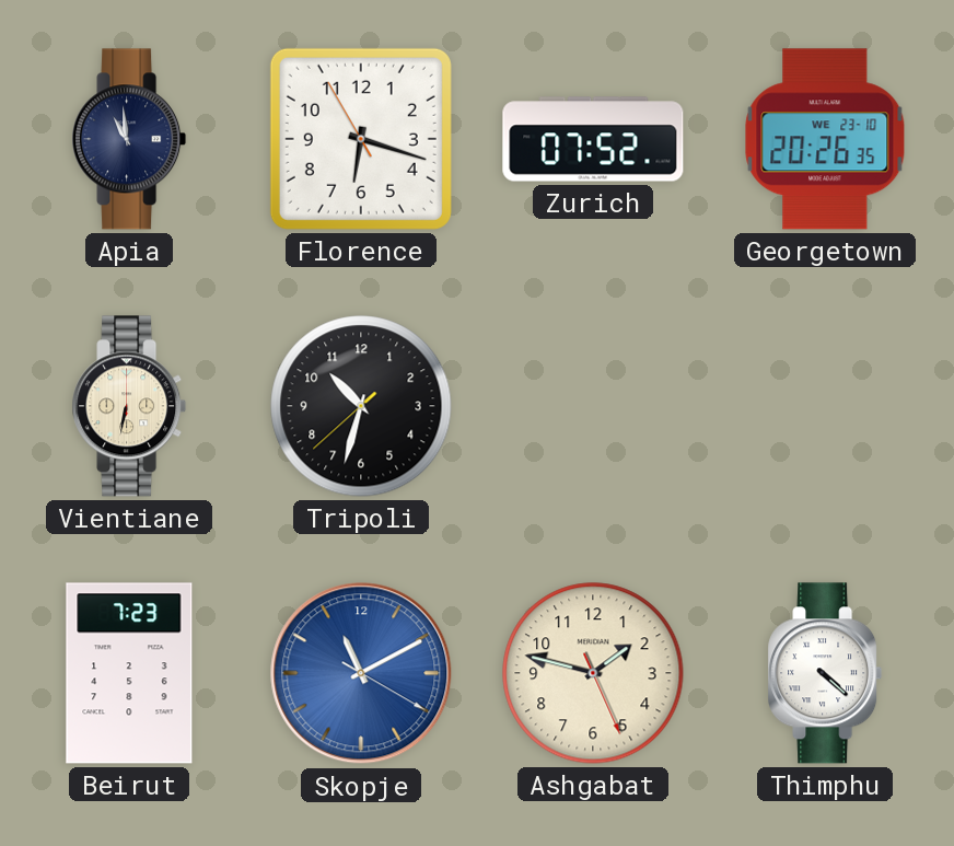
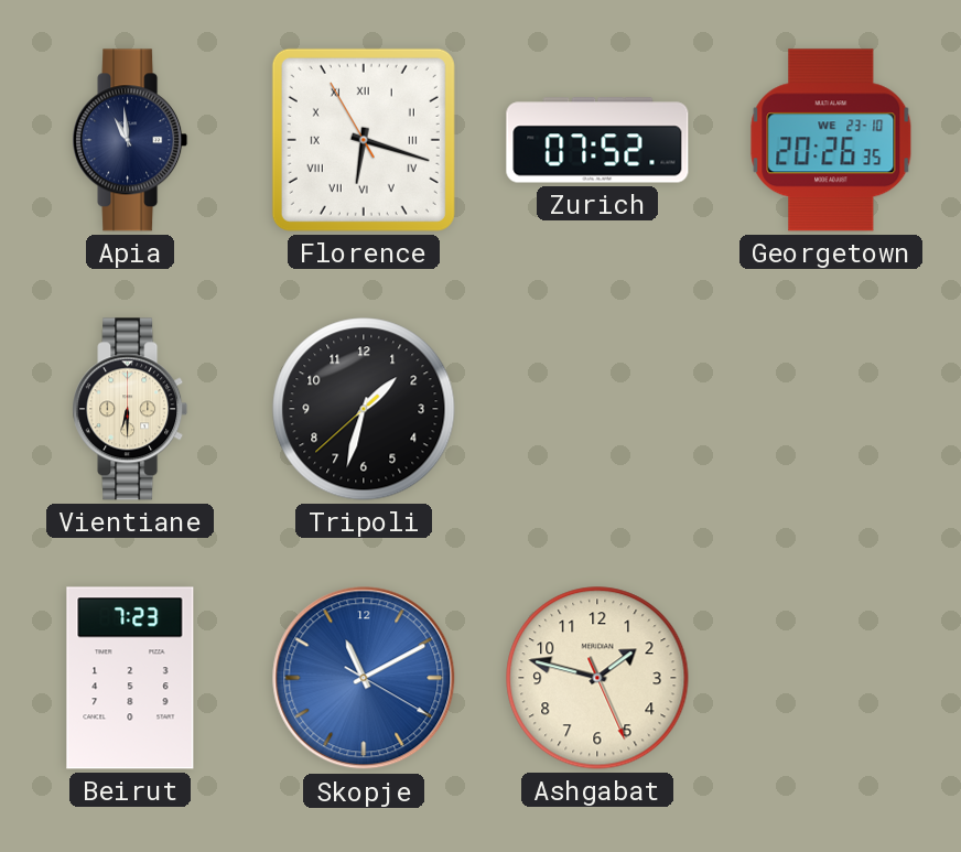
Florence numerals: Arabic -> Roman (364, 140)
Vientiane: 6:32 -> 6:30 (130, 409)
Tripoli: 10:32 -> 1:32 (364, 409)
Thimphu: 4:22 -> none (825, 673)
